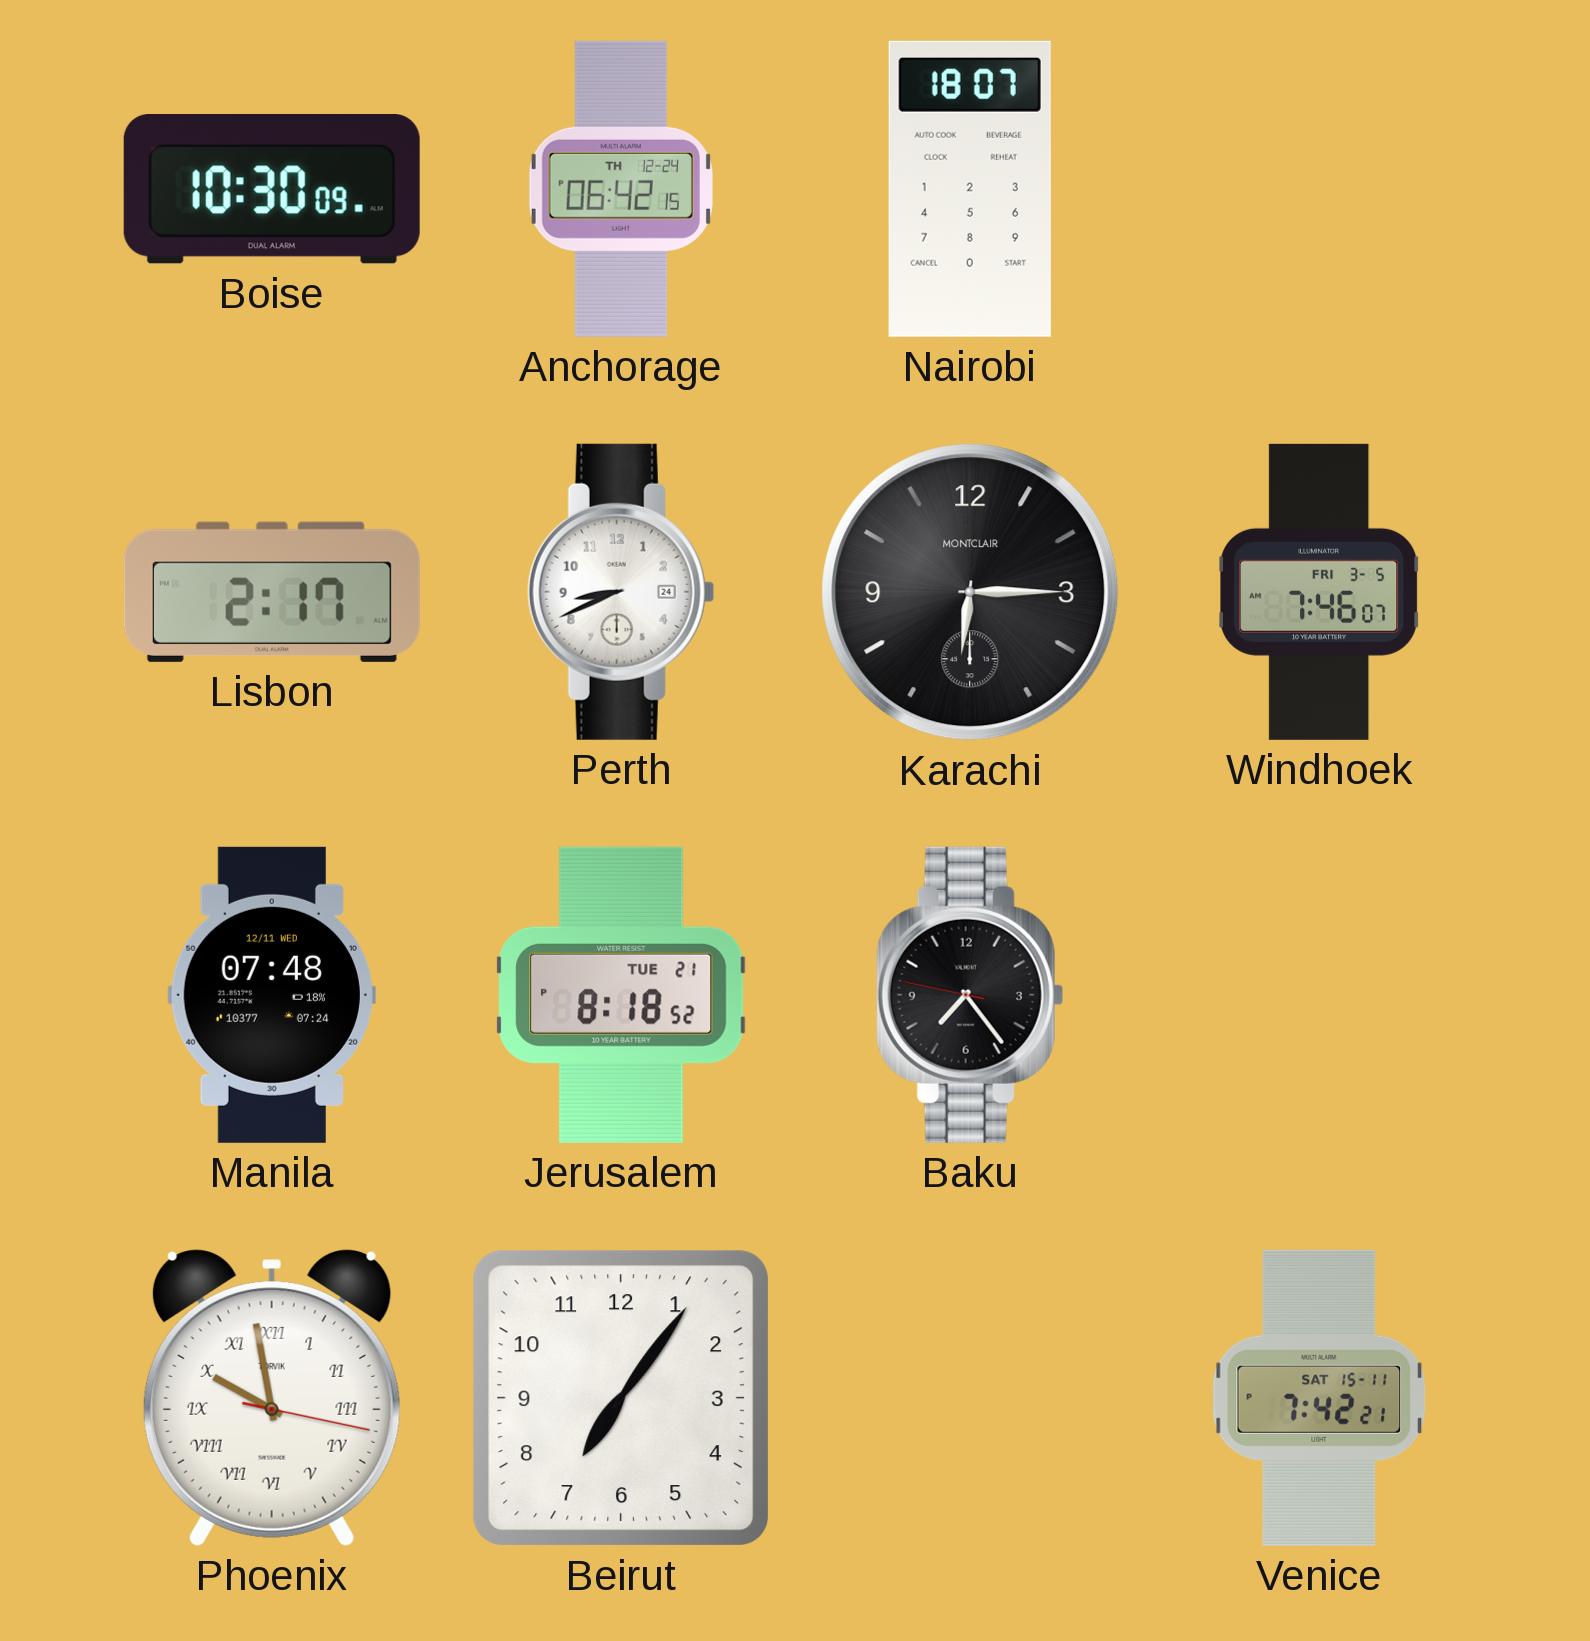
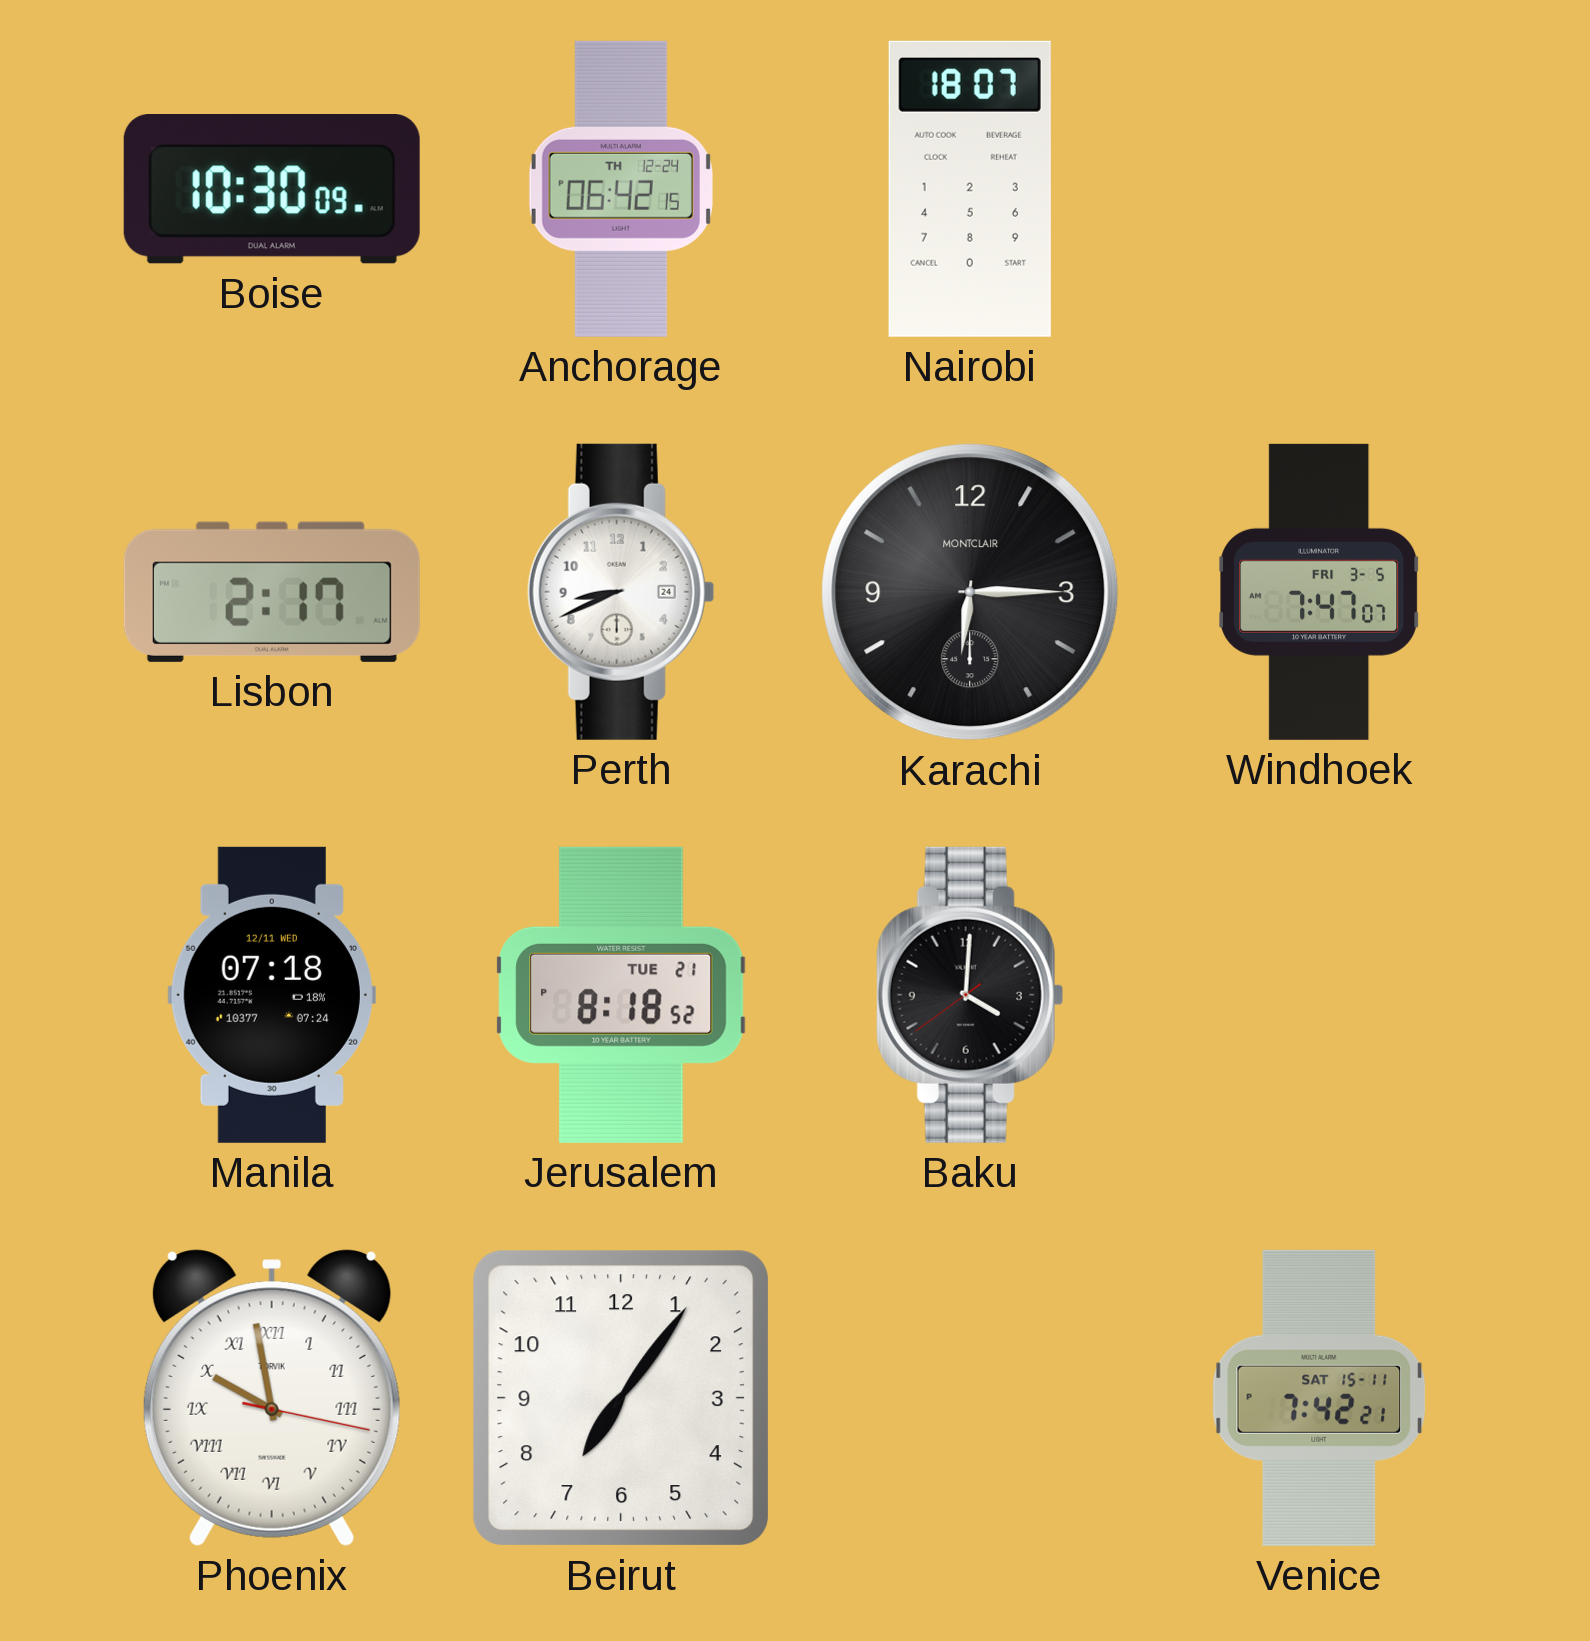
Windhoek: 7:46 -> 7:47 (1320, 592)
Manila: 07:48 -> 07:18 (272, 995)
Baku: 7:23 -> 4:00 (970, 995)
